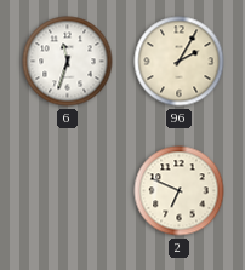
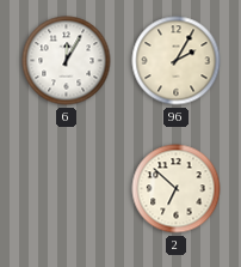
6: 11:33 -> 12:05 (67, 61)
2: 6:49 -> 6:52 (177, 189)
